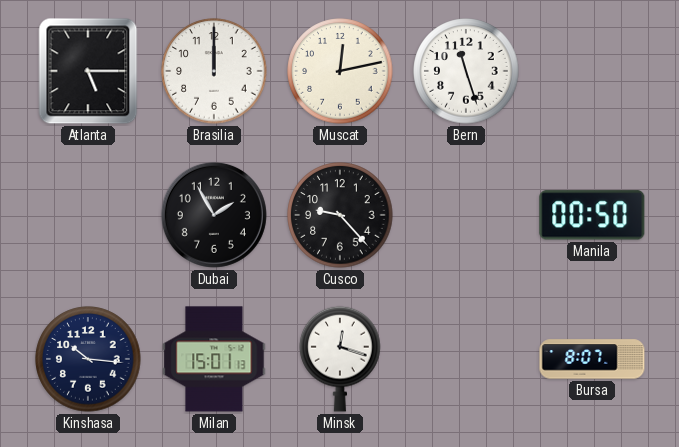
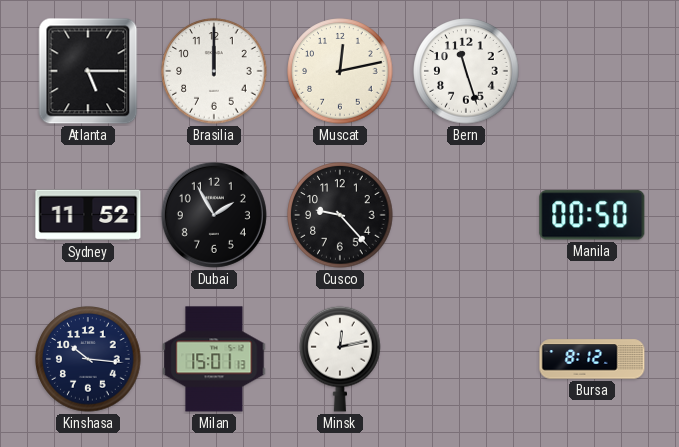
Sydney: none -> 11:52 (88, 215)
Minsk: 12:18 -> 12:13 (340, 359)
Bursa: 8:07 -> 8:12 (592, 359)
